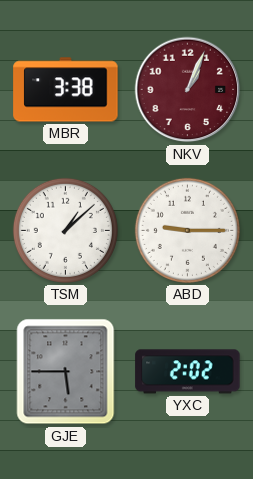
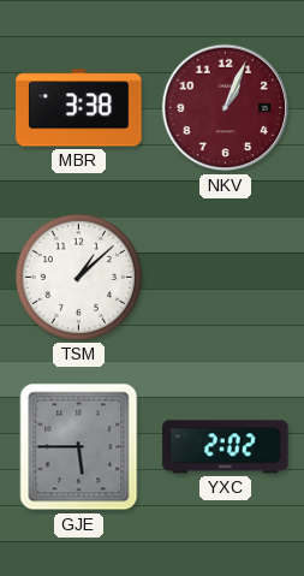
ABD: 9:15 -> none (187, 230)
